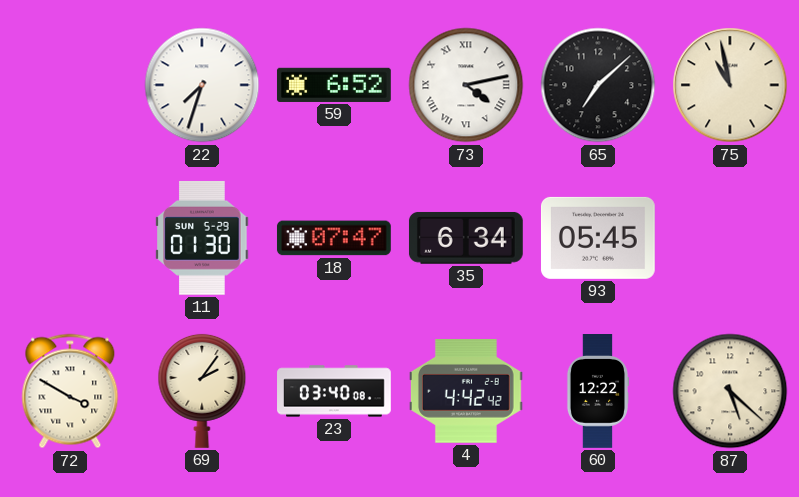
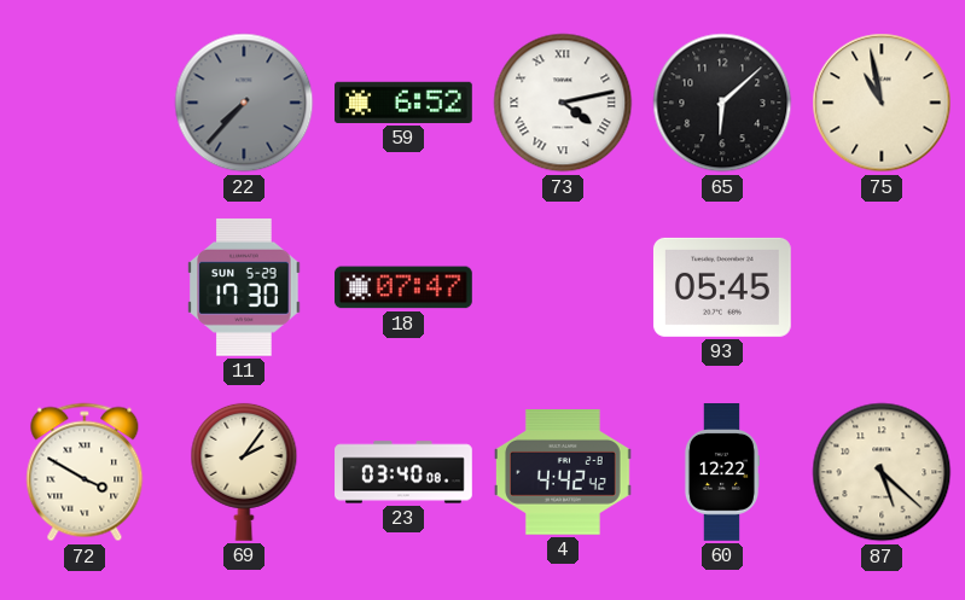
22: 7:33 -> 7:37 (244, 103)
22 dial: white -> grey (244, 103)
65: 7:08 -> 6:08 (722, 103)
11: 01:30 -> 17:30 (244, 287)
35: 6:34 -> none (466, 238)
